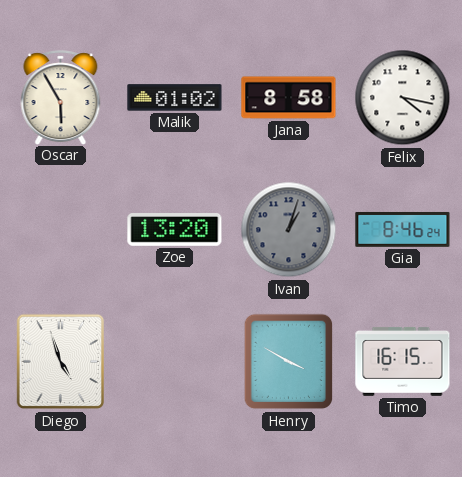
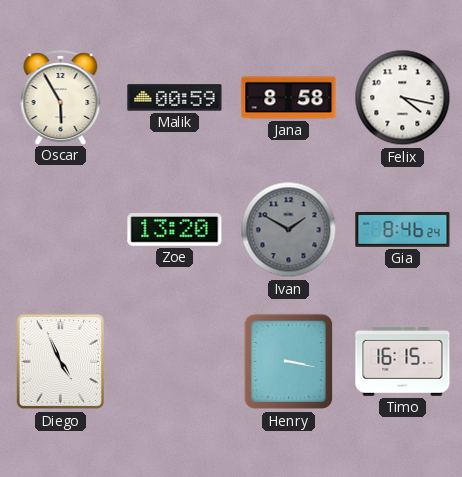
Malik: 01:02 -> 00:59 (175, 98)
Ivan: 1:03 -> 1:50 (289, 230)
Diego: 4:57 -> 4:56 (60, 362)
Henry: 3:50 -> 3:17 (289, 362)
